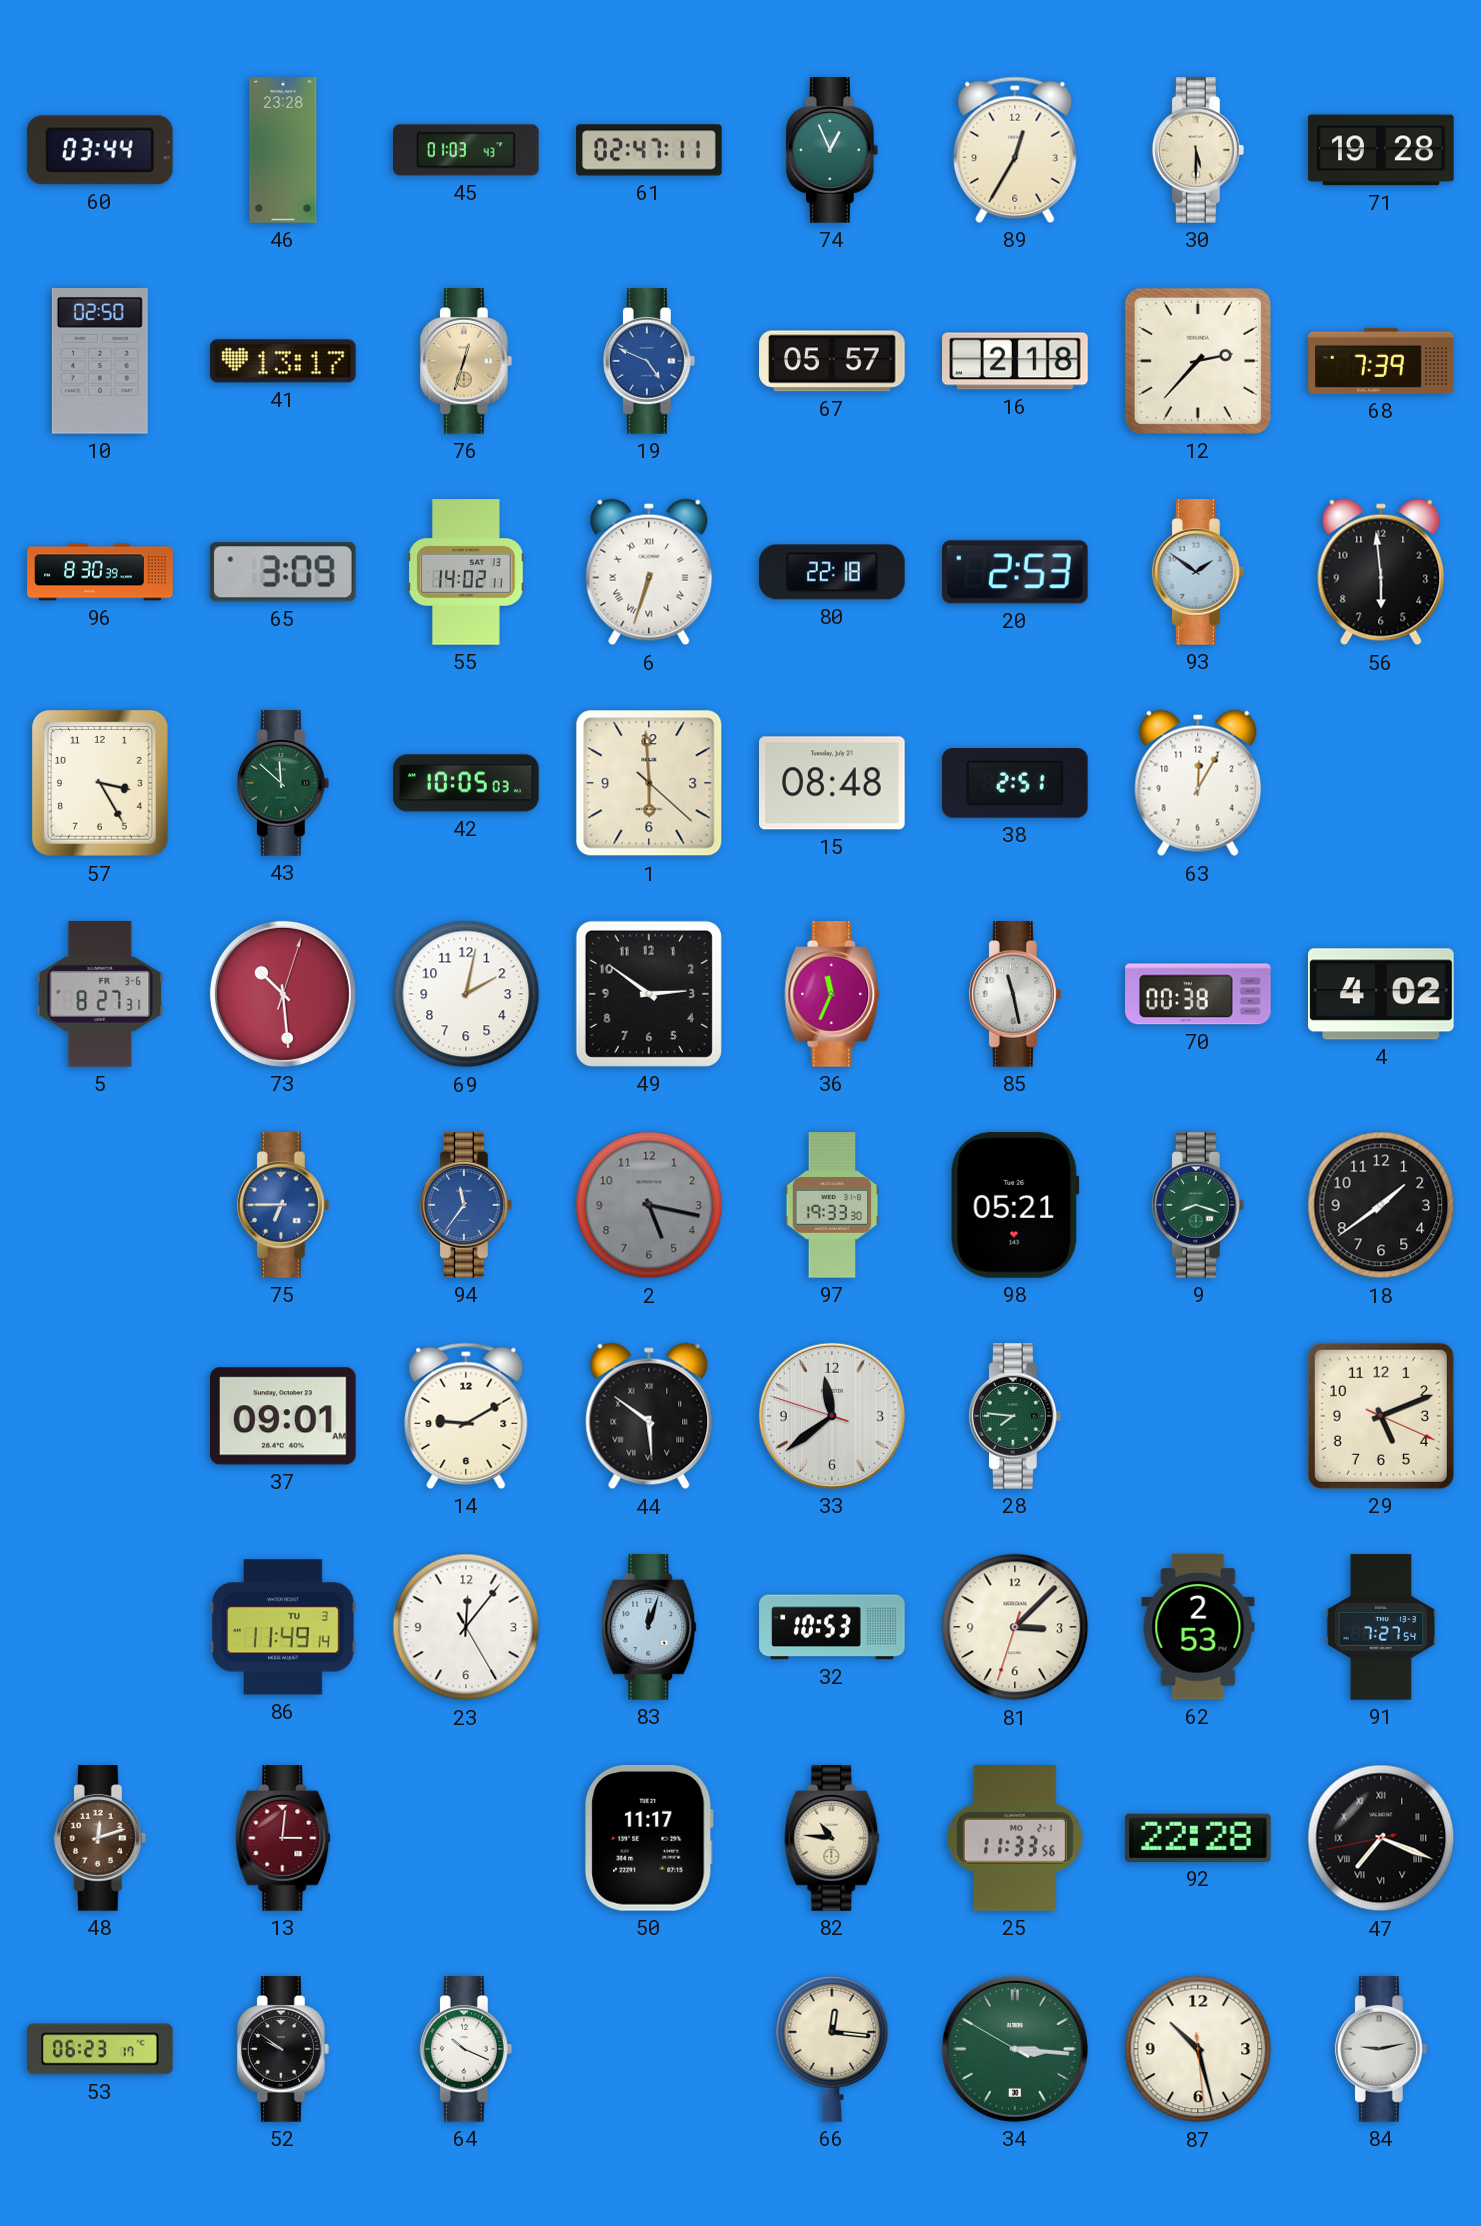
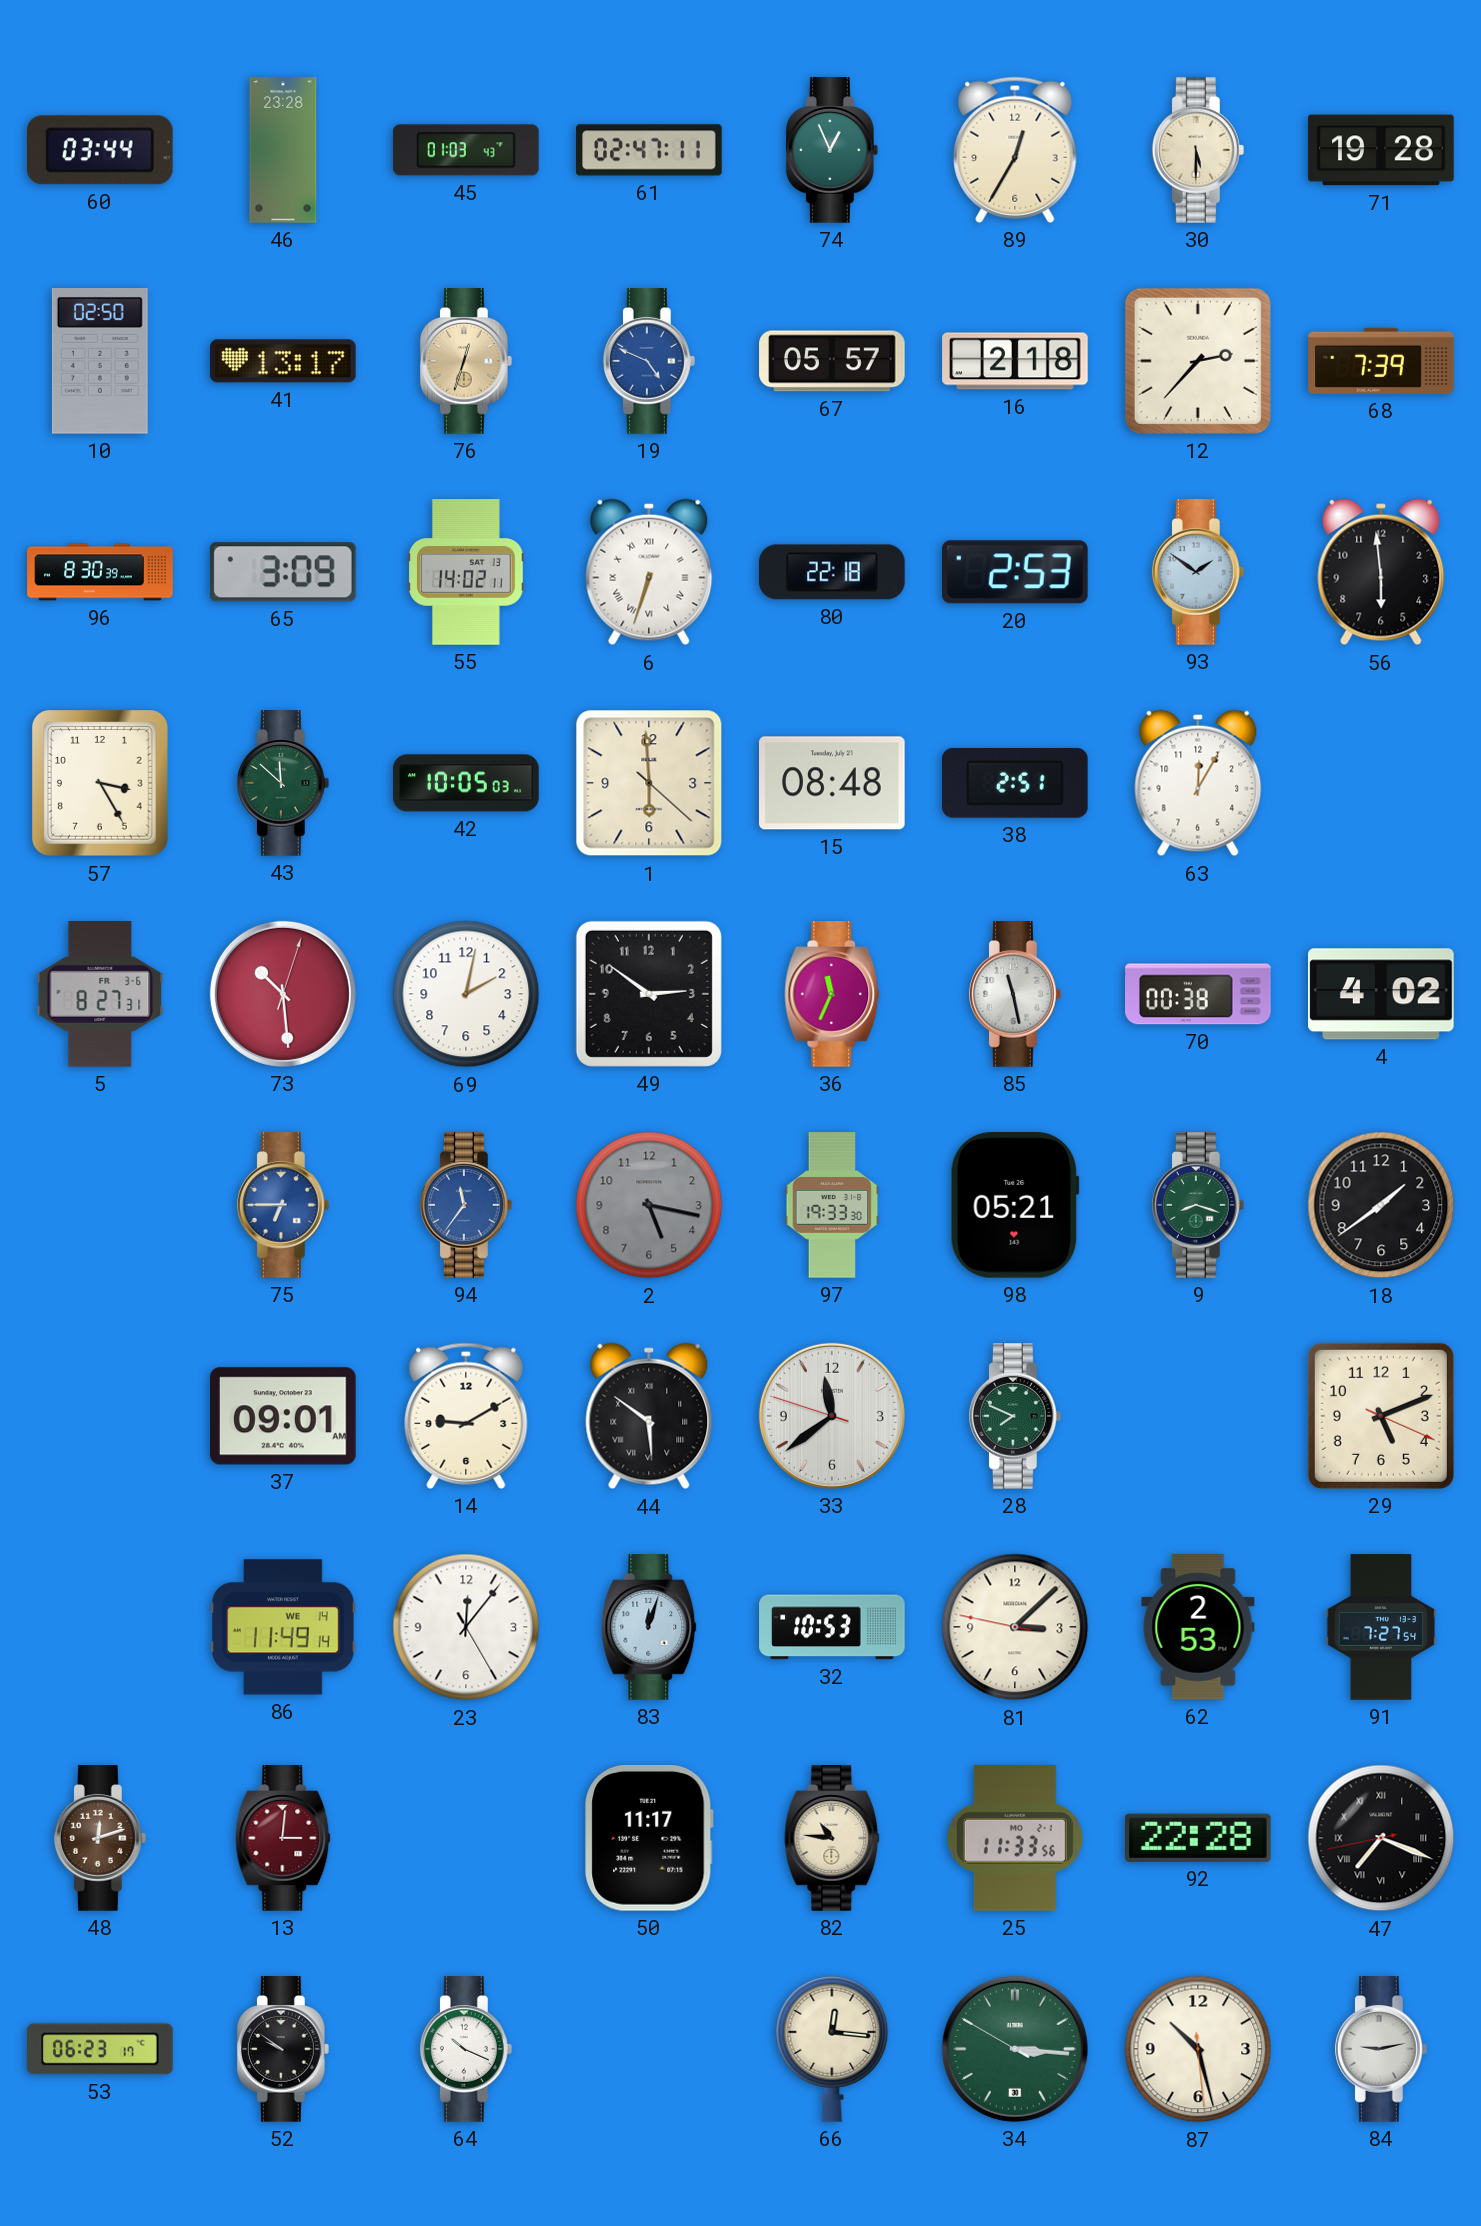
28: 7:46 -> 7:49 (1015, 1416)
86 date: TU 3 -> WE 14 (283, 1627)
81: 3:07:33 -> 3:07:47 (1015, 1627)
